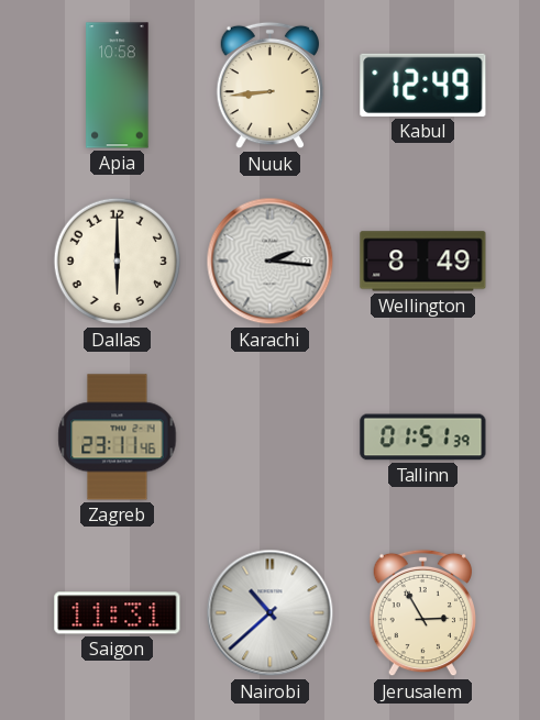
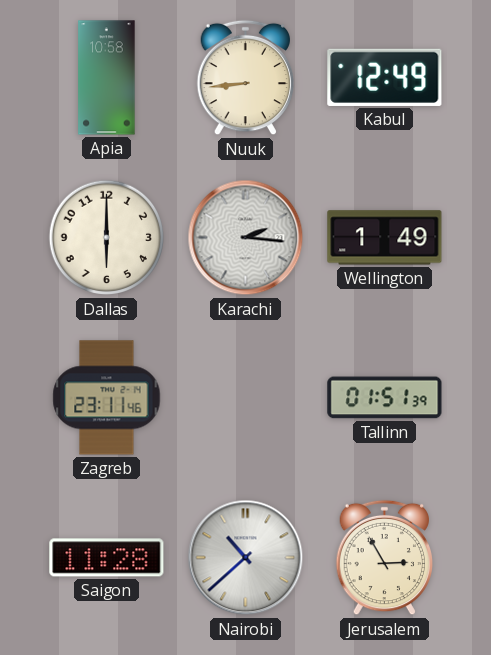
Wellington: 8:49 -> 1:49 (385, 238)
Saigon: 11:31 -> 11:28 (107, 558)
